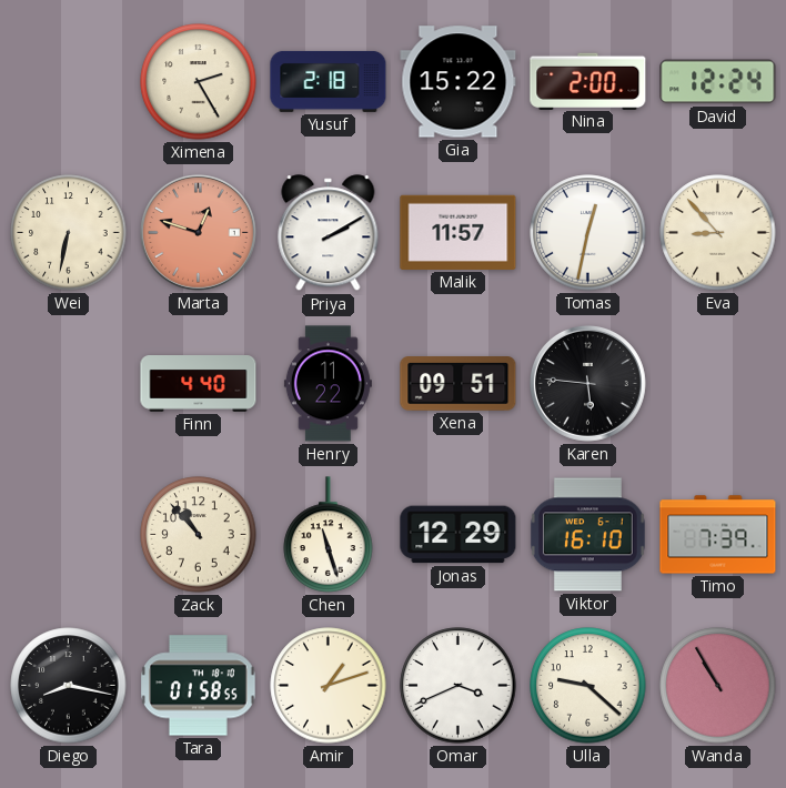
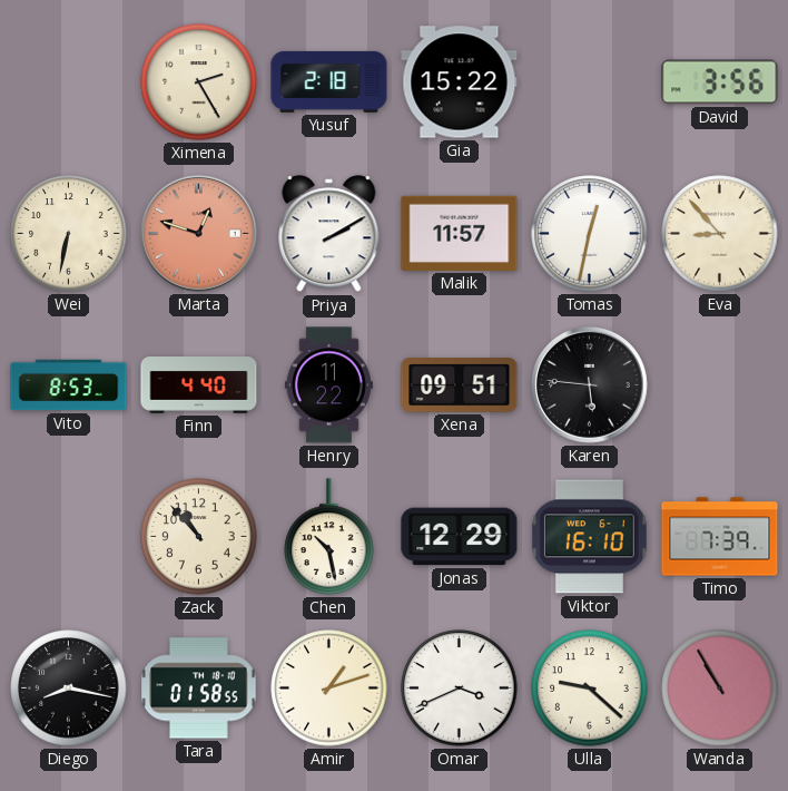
Nina: 2:00 -> none (588, 81)
David: 12:24 -> 3:56 (720, 82)
Vito: none -> 8:53 (69, 385)
Chen: 11:27 -> 10:28 (329, 537)
